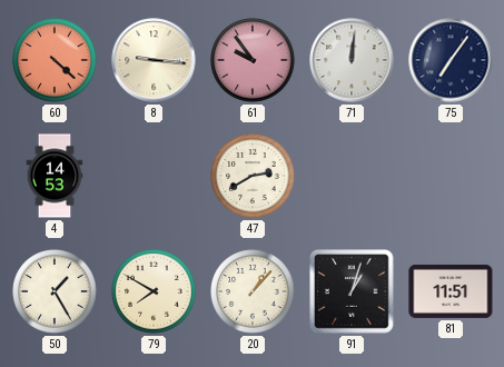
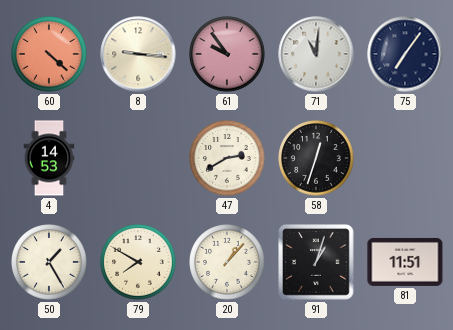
71: 12:01 -> 11:01 (316, 54)
58: none -> 12:33 (316, 158)
